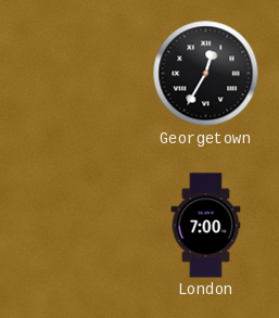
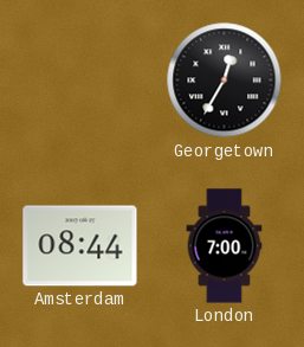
Amsterdam: none -> 08:44 (80, 246)
